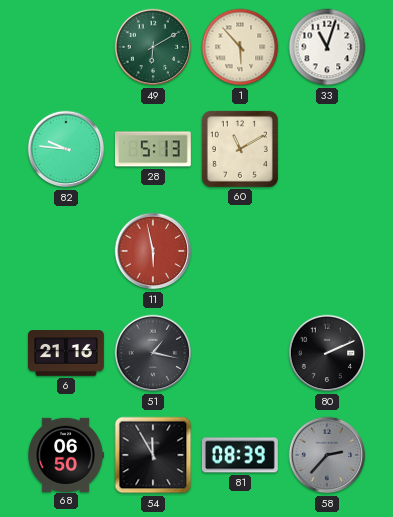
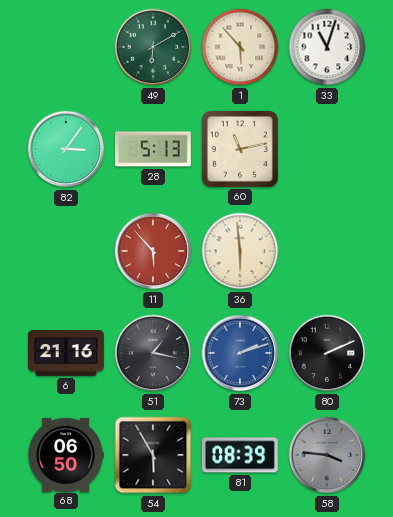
82: 9:46 -> 3:06 (66, 149)
60: 11:10 -> 11:13 (240, 149)
11: 5:58 -> 5:53 (153, 251)
36: none -> 5:59 (240, 251)
73: none -> 2:12 (240, 353)
54: 11:55 -> 5:55 (153, 455)
58: 2:37 -> 3:46 (327, 455)
